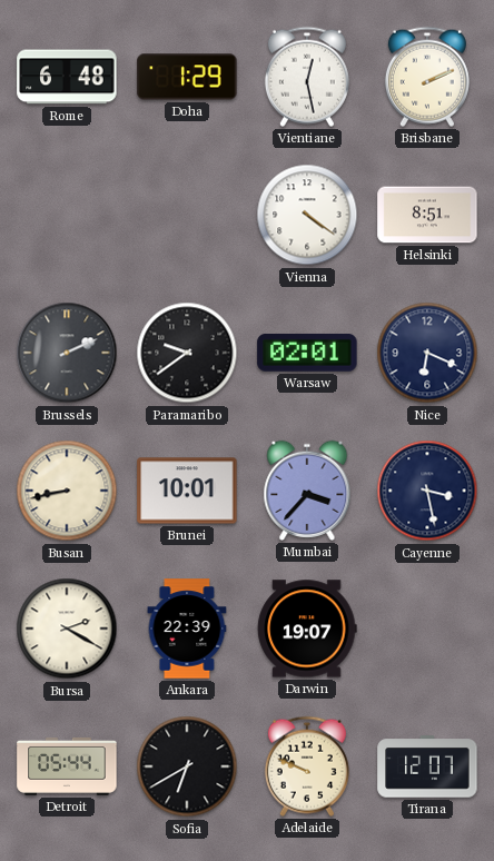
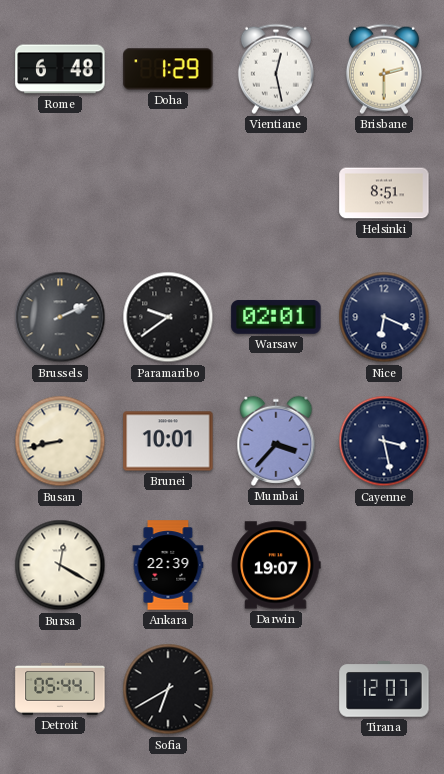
Brisbane: 2:11 -> 2:30 (384, 69)
Vienna: 4:21 -> none (307, 215)
Bursa: 2:20 -> 12:20 (60, 565)
Adelaide: 9:49 -> none (307, 766)
